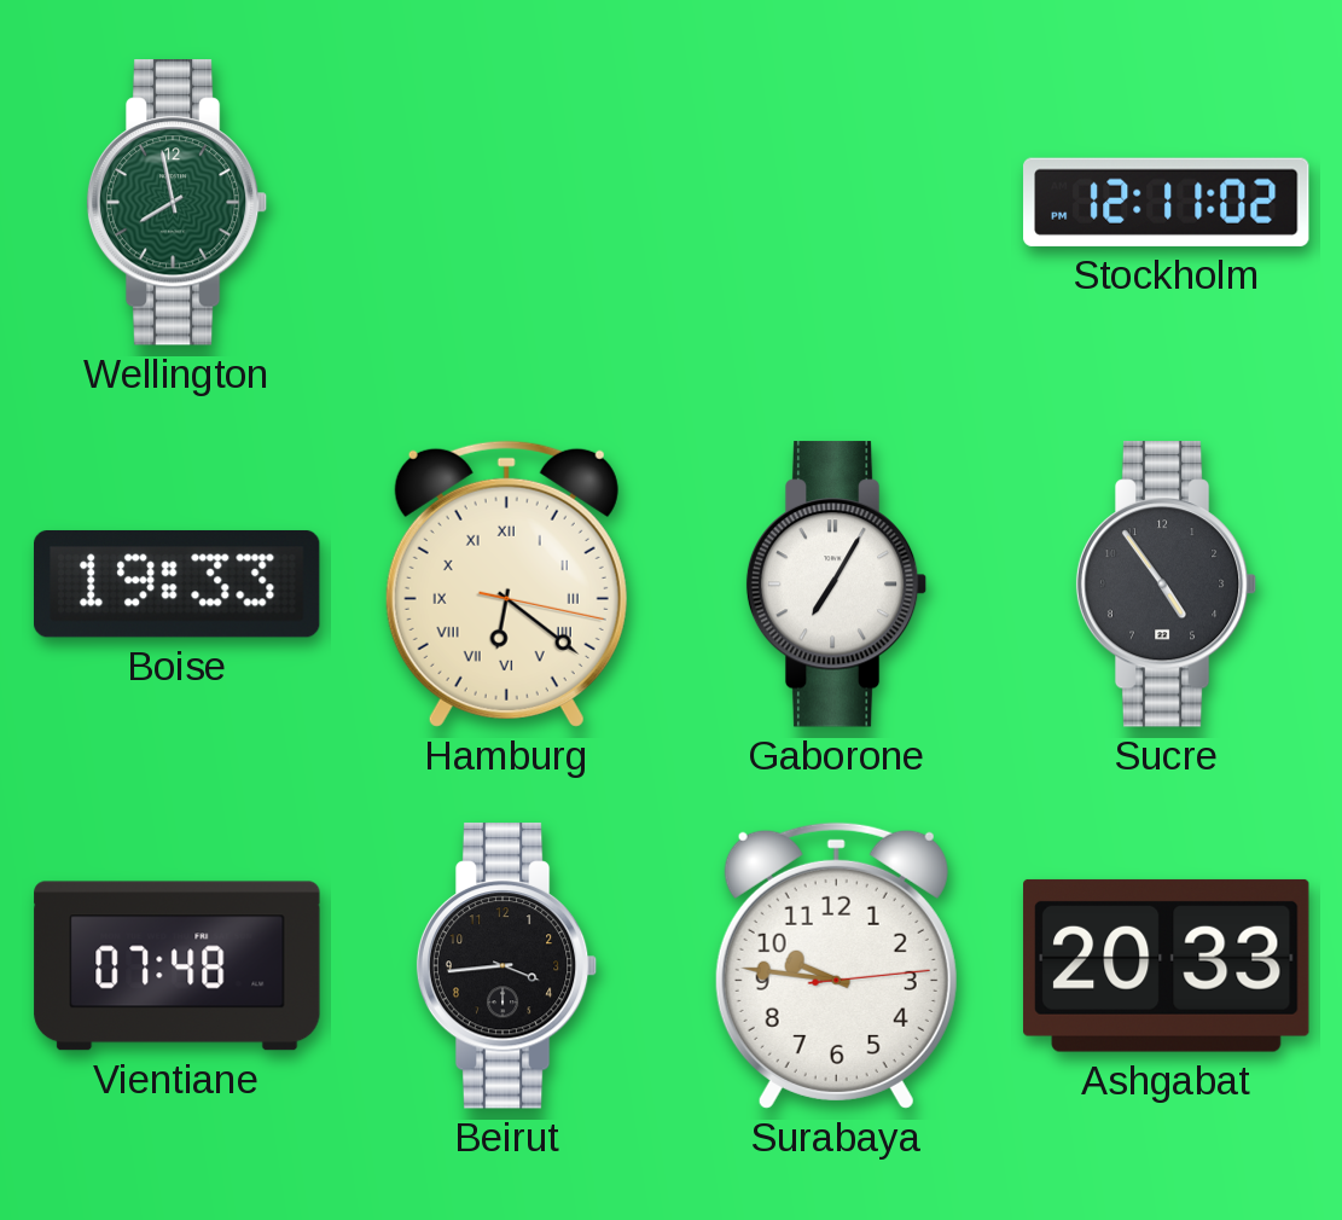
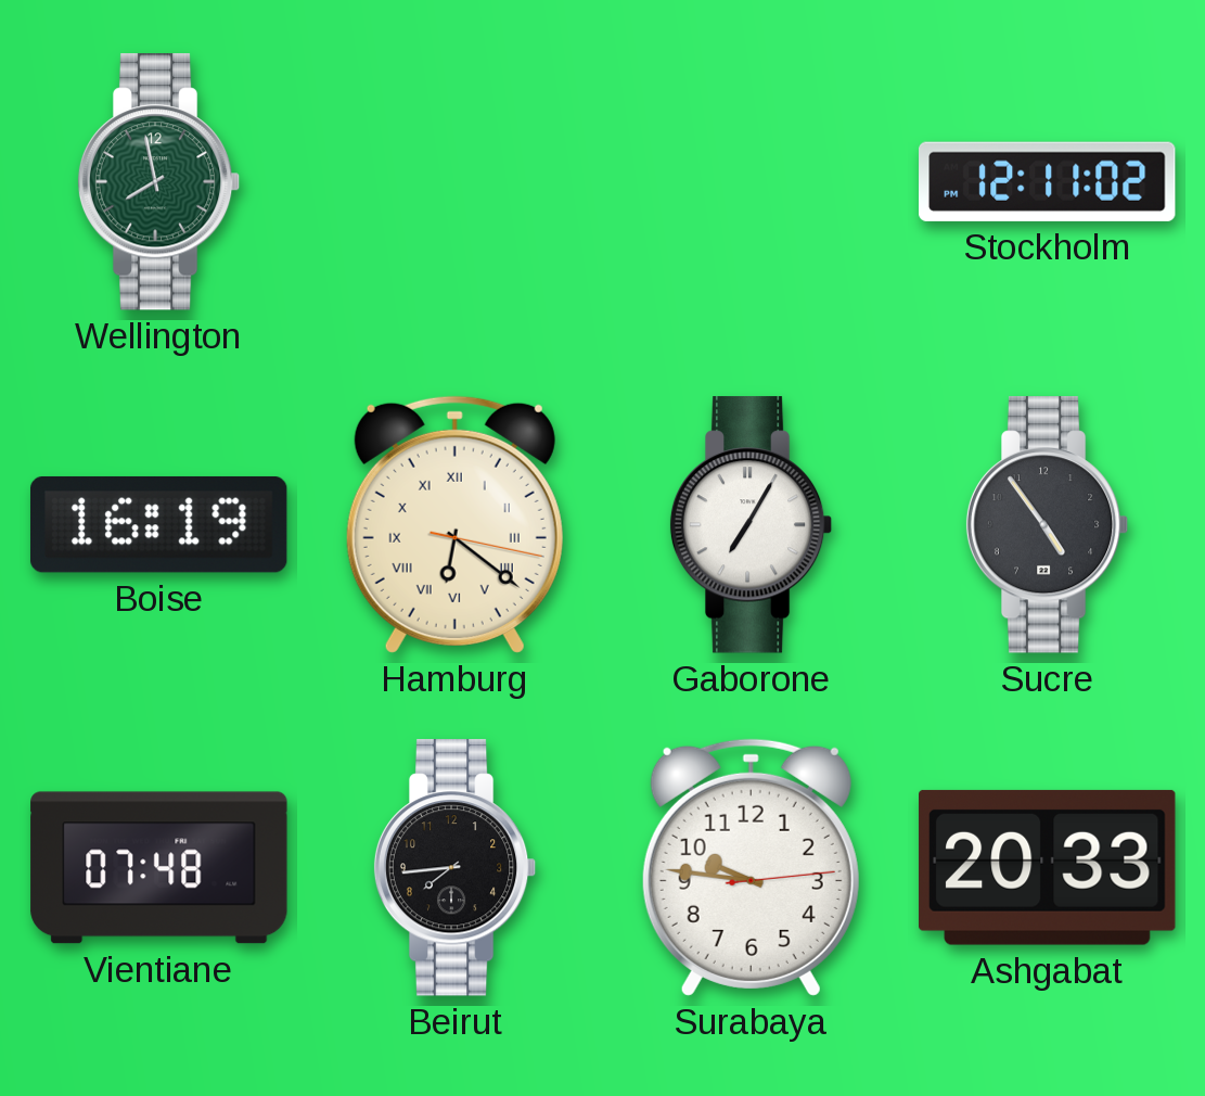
Boise: 19:33 -> 16:19 (158, 524)
Beirut: 3:44 -> 7:44 (456, 868)
